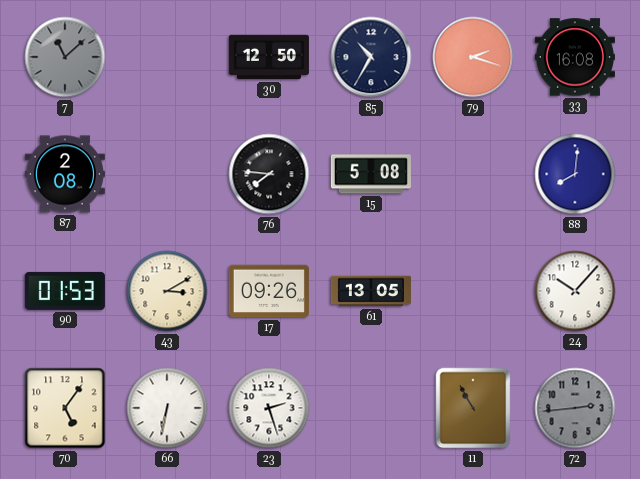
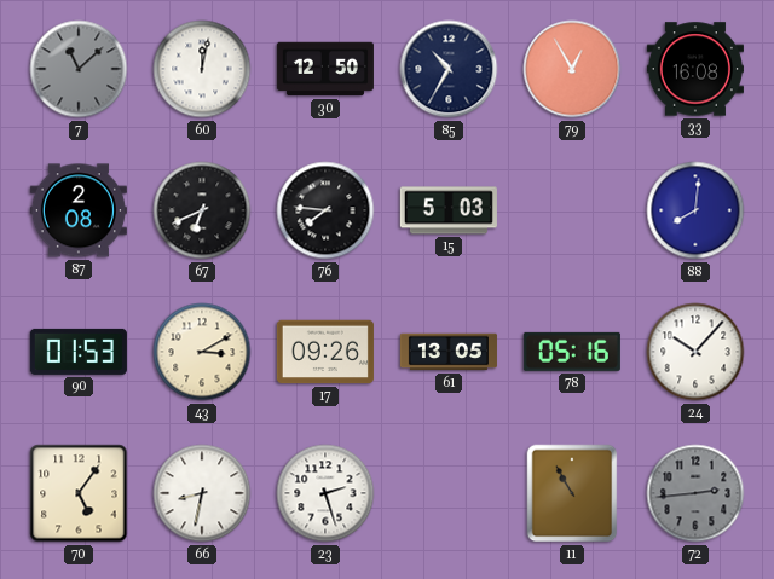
60: none -> 12:02 (202, 69)
79: 2:18 -> 12:55 (572, 69)
67: none -> 6:41 (202, 210)
15: 5:08 -> 5:03 (449, 210)
78: none -> 05:16 (572, 352)
66: 6:32 -> 8:32 (202, 493)
